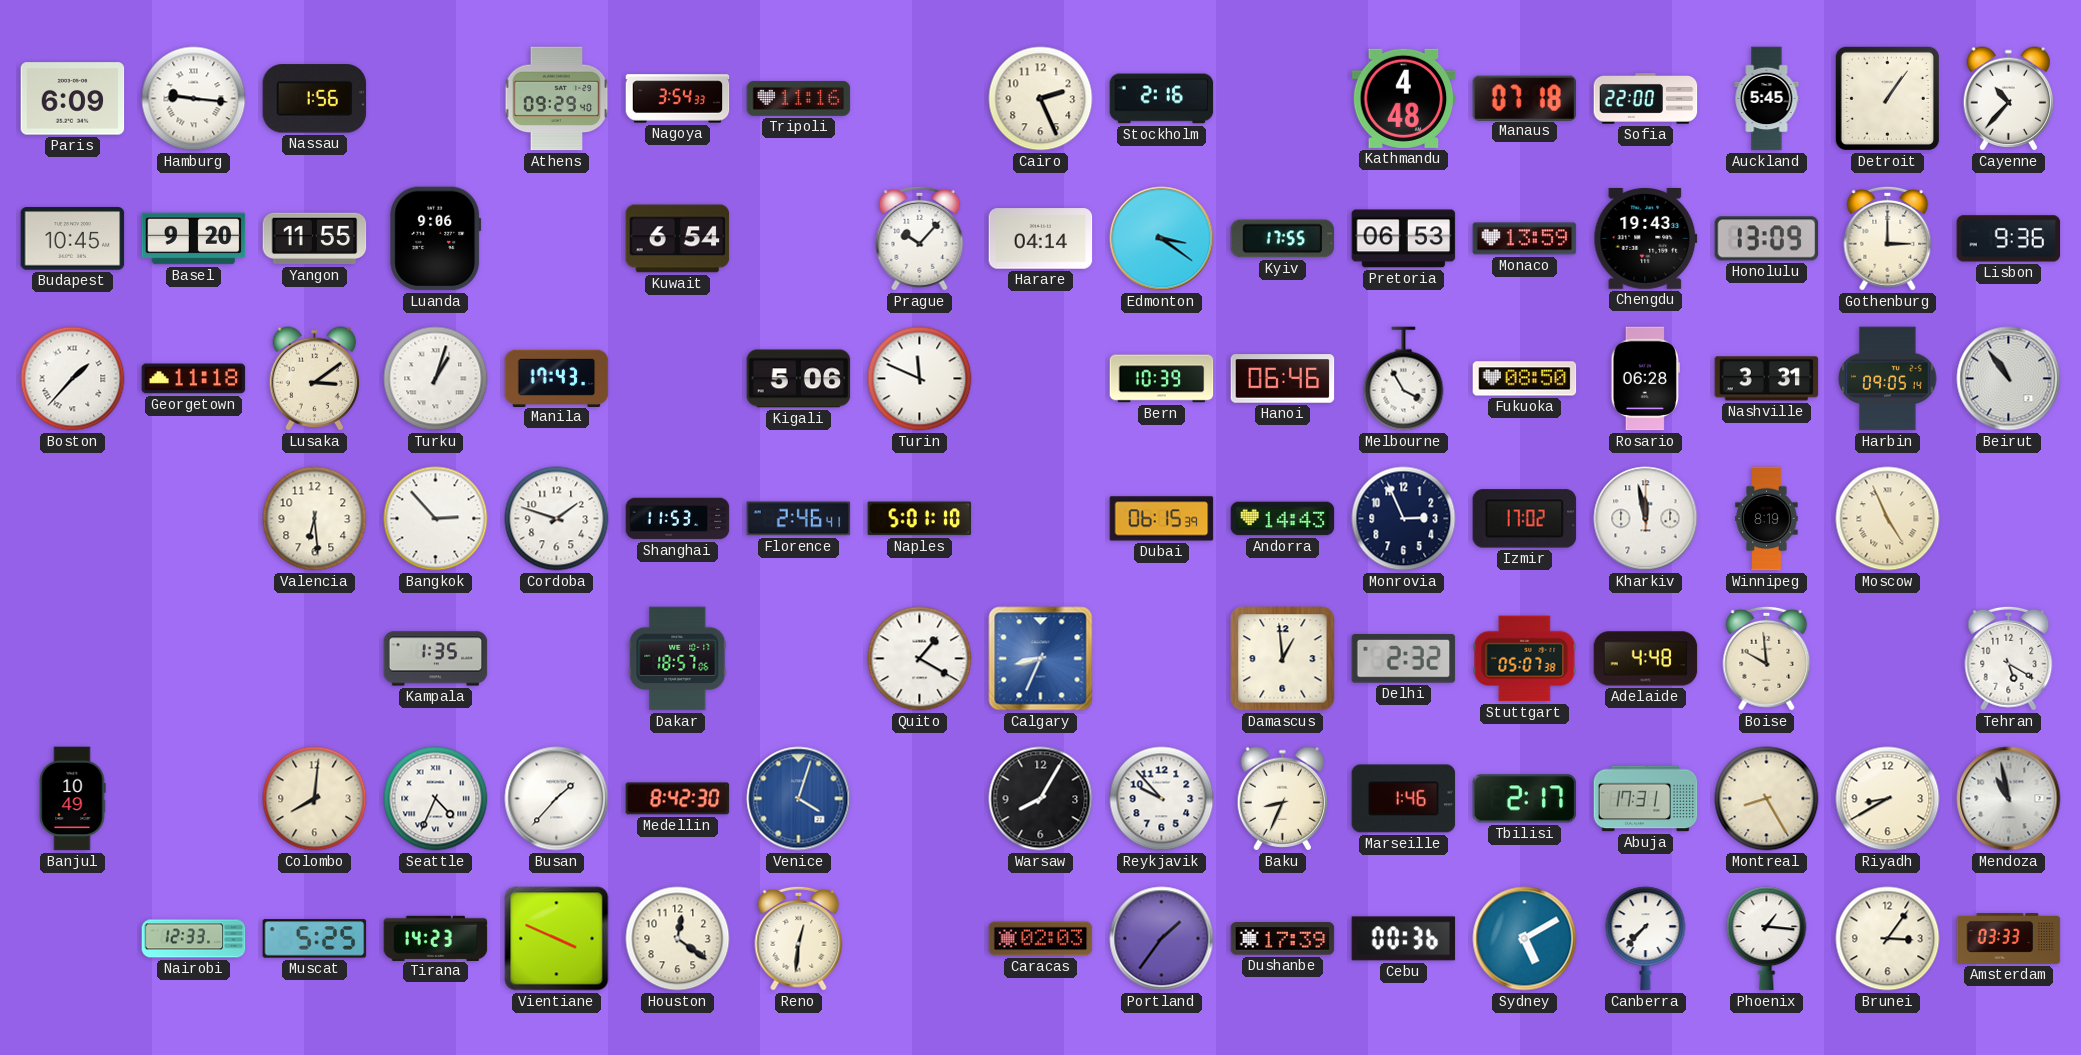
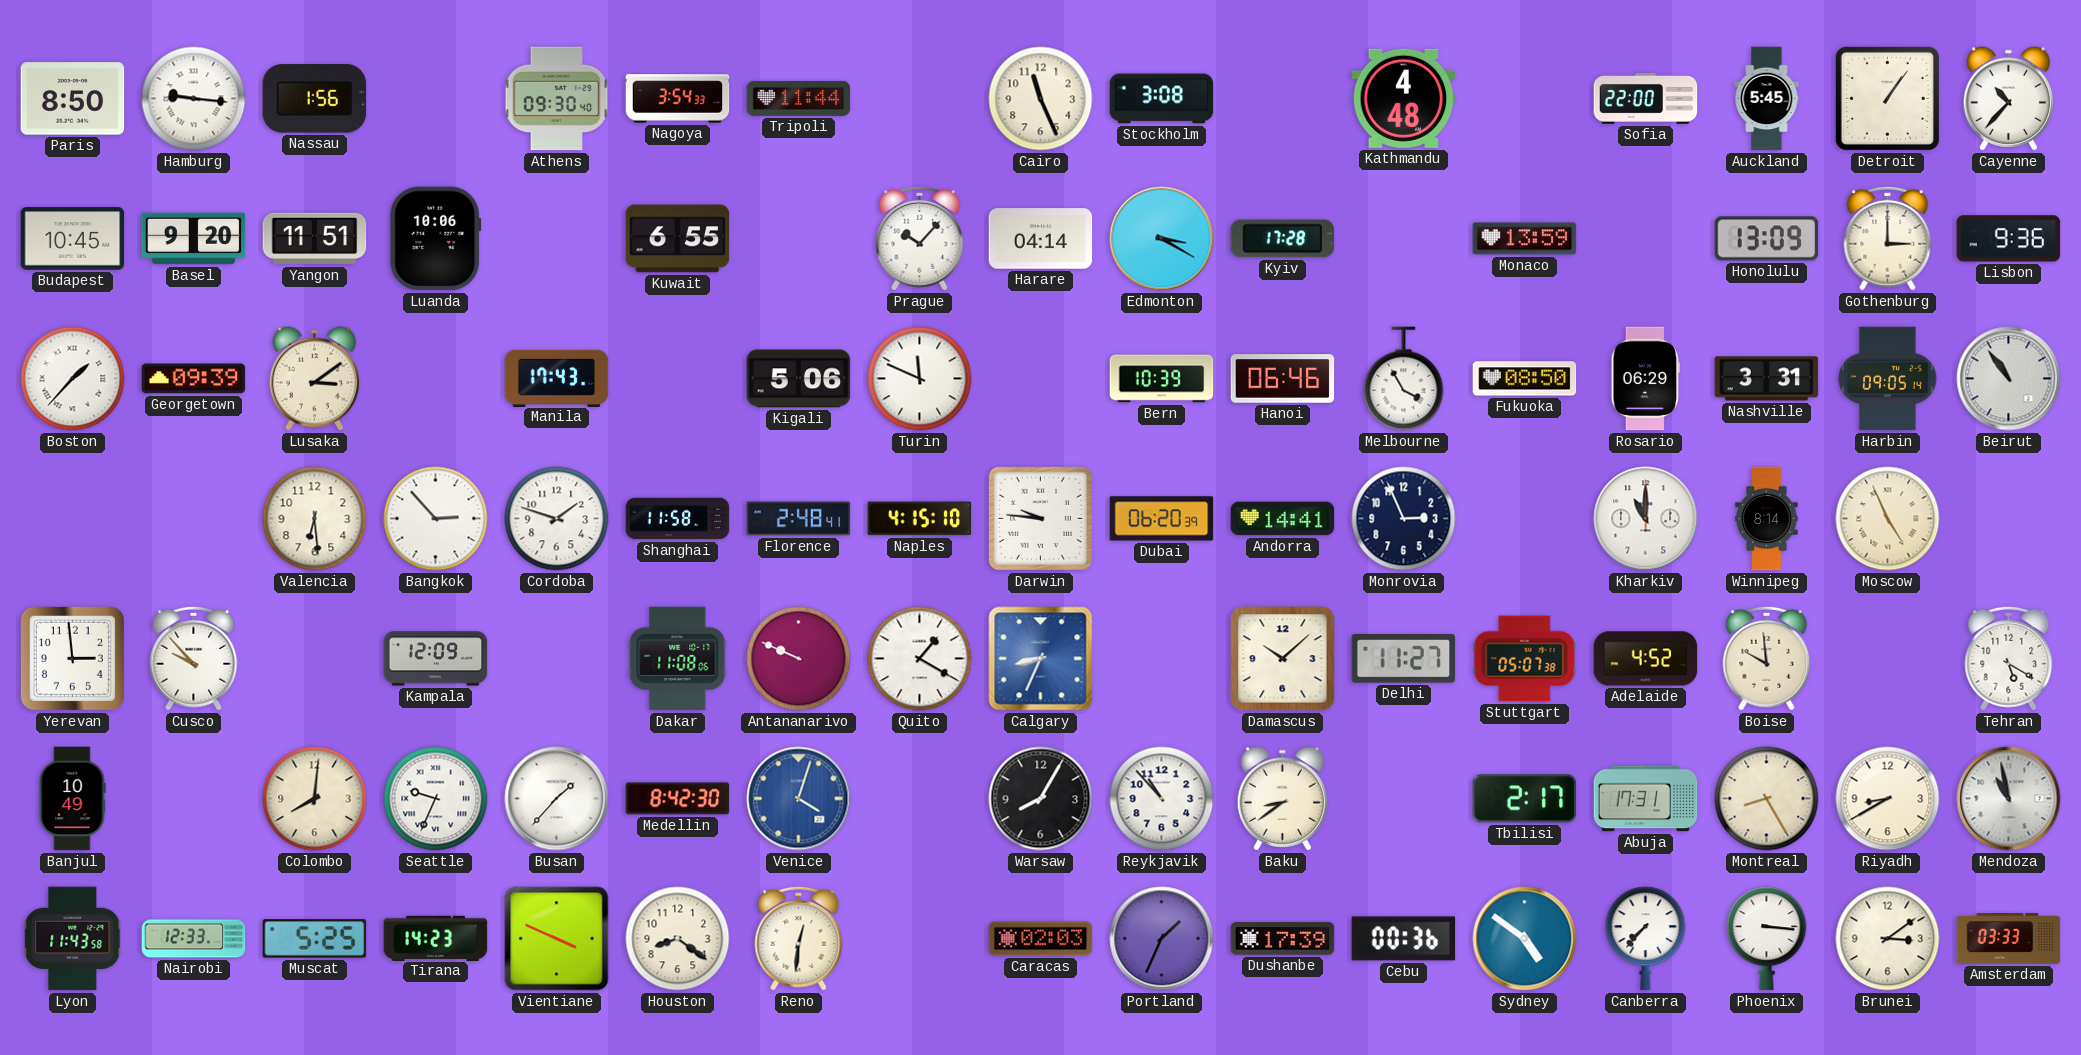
Paris: 6:09 -> 8:50 (73, 99)
Athens: 09:29 -> 09:30 (557, 99)
Tripoli: 11:16 -> 11:44 (799, 98)
Cairo: 2:26 -> 11:26 (1041, 99)
Stockholm: 2:16 -> 3:08 (1162, 99)
Manaus: 07:18 -> none (1525, 98)
Yangon: 11:55 -> 11:51 (315, 239)
Luanda: 9:06 -> 10:06 (436, 239)
Kuwait: 6:54 -> 6:55 (678, 239)
Edmonton: 3:21 -> 3:20 (1162, 239)
Kyiv: 17:55 -> 17:28 (1283, 239)
Pretoria: 06:53 -> none (1404, 239)
Chengdu: 19:43 -> none (1646, 238)
Georgetown: 11:18 -> 09:39 (194, 379)
Turku: 1:03 -> none (436, 379)
Rosario: 06:28 -> 06:29 (1645, 379)
Shanghai: 11:53 -> 11:58 (678, 519)
Florence: 2:46 -> 2:48 (799, 519)
Naples: 5:01 -> 4:15 (920, 519)
Darwin: none -> 9:46 (1040, 518)
Dubai: 06:15 -> 06:20 (1162, 519)
Andorra: 14:43 -> 14:41 (1283, 519)
Izmir: 17:02 -> none (1525, 519)
Kharkiv: 11:58 -> 11:00 (1646, 519)
Winnipeg: 8:19 -> 8:14 (1767, 519)
Yerevan: none -> 2:59 (72, 658)
Cusco: none -> 9:53 (194, 658)
Kampala: 1:35 -> 12:09 (436, 659)
Dakar: 18:57 -> 11:08 (678, 659)
Antananarivo: none -> 9:49 (799, 659)
Damascus: 12:59 -> 10:08 (1283, 659)
Delhi: 2:32 -> 11:27 (1404, 659)
Adelaide: 4:48 -> 4:52 (1646, 659)
Seattle: 4:34 -> 9:34 (436, 799)
Reykjavik: 9:53 -> 10:53 (1162, 799)
Baku: 8:34 -> 8:39 (1283, 799)
Marseille: 1:46 -> none (1404, 799)
Lyon: none -> 11:43 (73, 939)
Houston: 12:21 -> 8:21 (678, 939)
Portland: 1:36 -> 1:34 (1162, 939)
Sydney: 5:10 -> 4:51 (1525, 939)
Phoenix: 1:16 -> 3:16 (1767, 939)
Brunei: 3:06 -> 3:09 (1888, 939)
